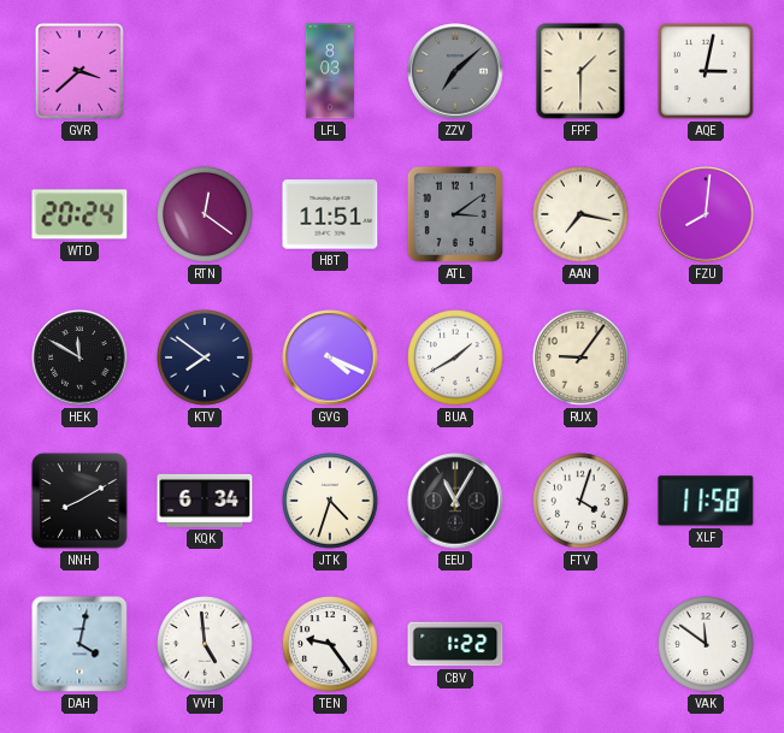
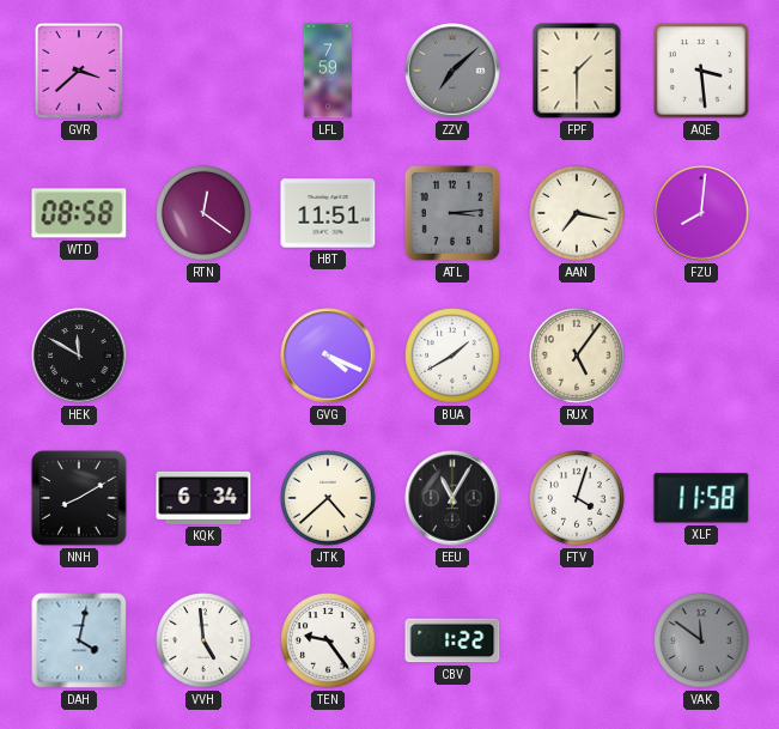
LFL: 8:03 -> 7:59 (328, 71)
AQE: 3:02 -> 3:29 (701, 71)
WTD: 20:24 -> 08:58 (79, 213)
ATL: 3:09 -> 3:14 (452, 213)
KTV: 7:51 -> none (205, 357)
RUX: 9:06 -> 5:06 (577, 356)
JTK: 4:33 -> 4:38 (328, 498)
VAK dial: white -> grey (701, 640)
